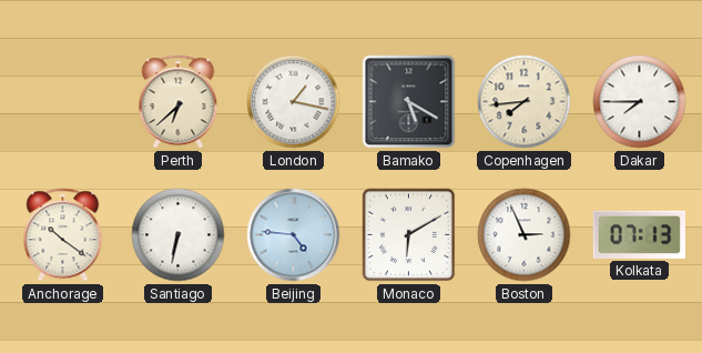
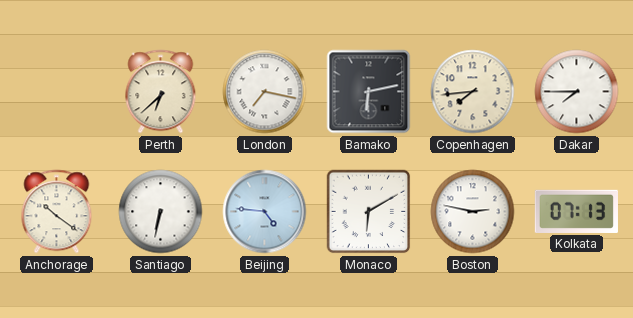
London: 1:17 -> 7:17 (265, 92)
Bamako: 5:20 -> 6:13 (369, 92)
Boston: 2:56 -> 2:47 (473, 212)
